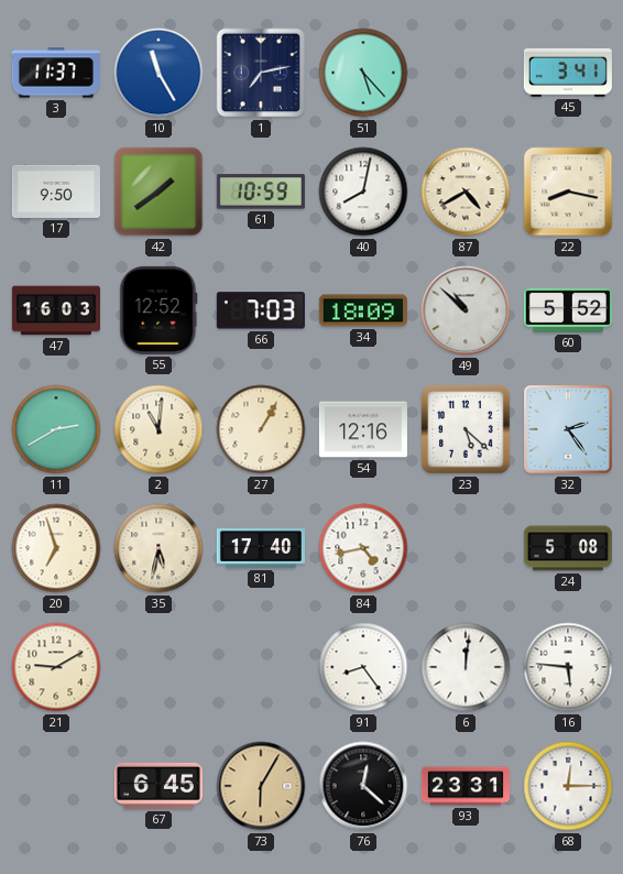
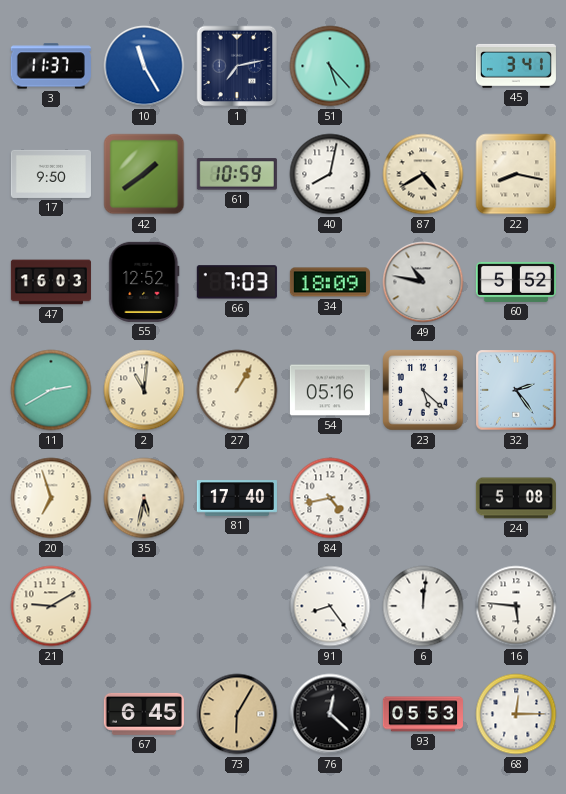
49: 10:52 -> 10:47 (423, 282)
54: 12:16 -> 05:16 (330, 390)
93: 23:31 -> 05:53 (423, 714)
